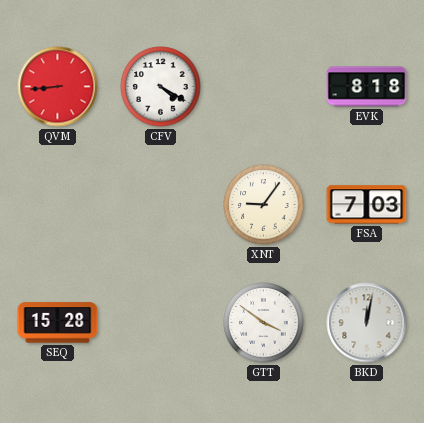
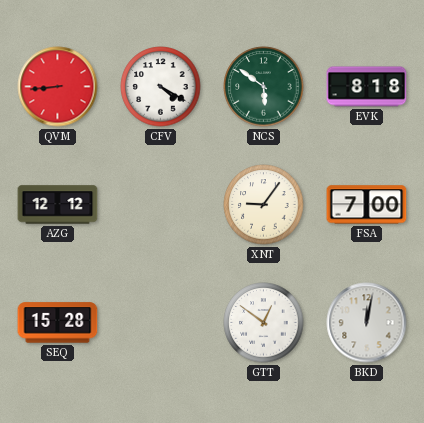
NCS: none -> 5:51 (264, 87)
AZG: none -> 12:12 (58, 205)
FSA: 7:03 -> 7:00 (367, 205)
GTT: 3:51 -> 12:51 (264, 323)
